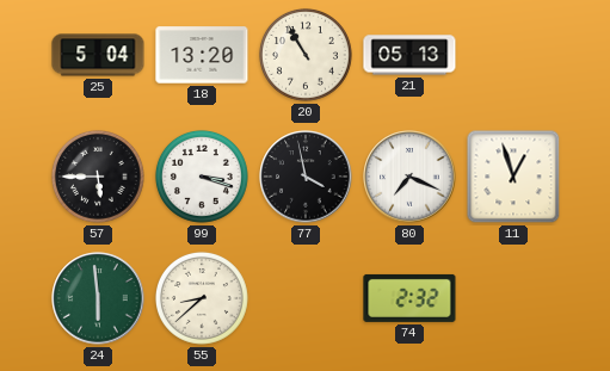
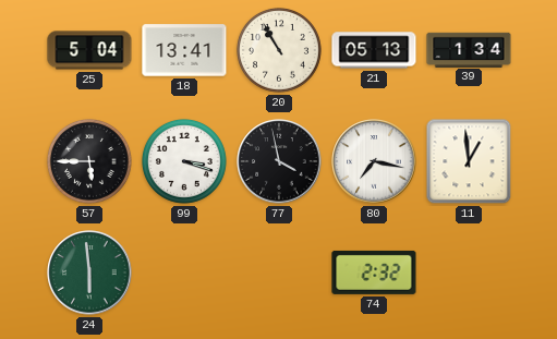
18: 13:20 -> 13:41 (184, 50)
39: none -> 1:34 (469, 49)
80: 7:19 -> 7:17 (374, 161)
11: 12:57 -> 12:59 (469, 161)
55: 8:38 -> none (202, 298)
